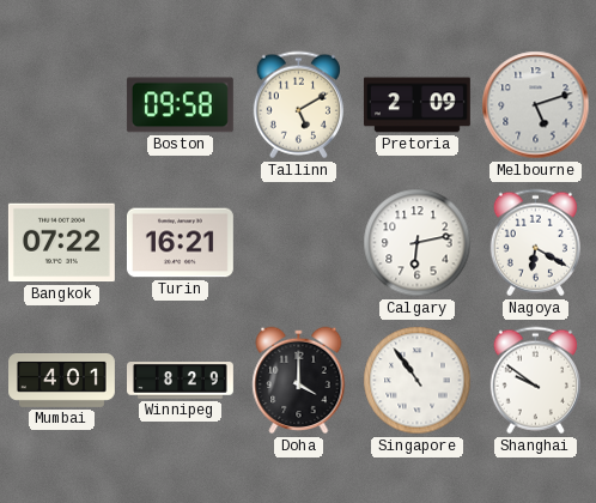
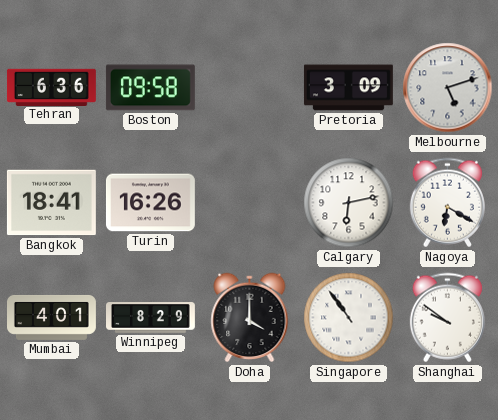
Tehran: none -> 6:36 (51, 87)
Tallinn: 5:10 -> none (298, 105)
Pretoria: 2:09 -> 3:09 (348, 88)
Bangkok: 07:22 -> 18:41 (51, 203)
Turin: 16:21 -> 16:26 (150, 203)
